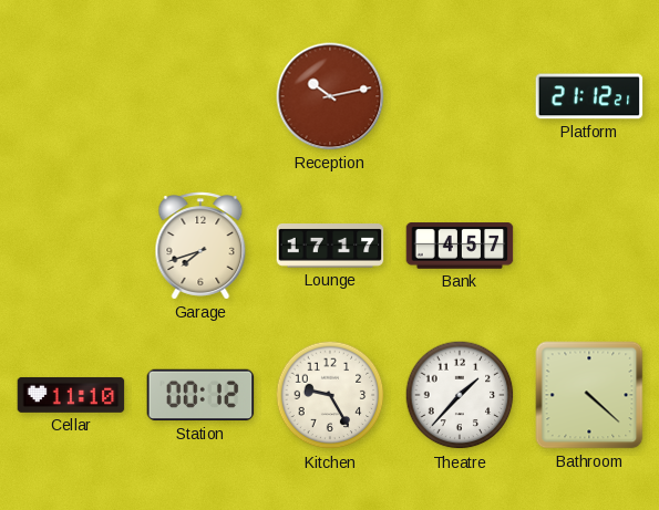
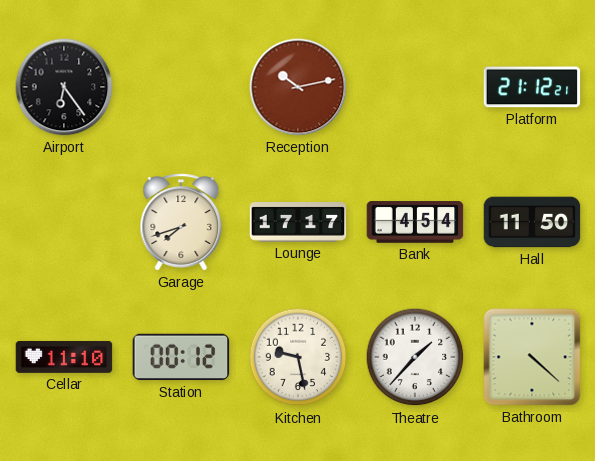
Airport: none -> 6:24 (64, 87)
Bank: 4:57 -> 4:54 (415, 222)
Hall: none -> 11:50 (532, 222)
Kitchen: 9:25 -> 9:28 (298, 357)
